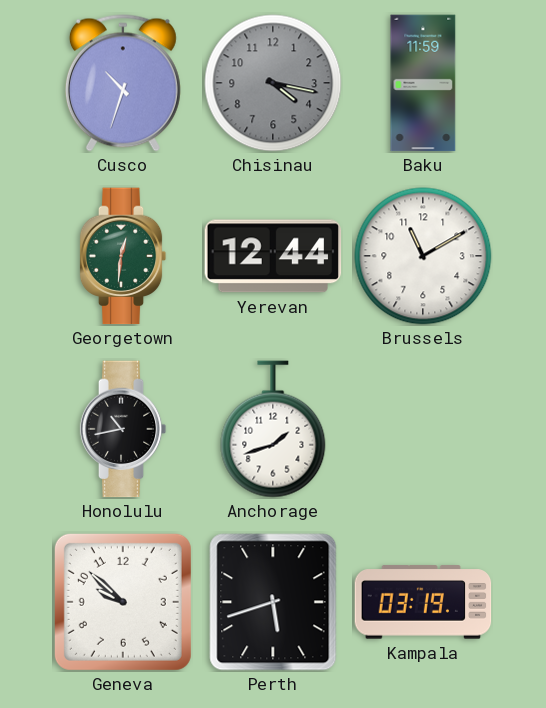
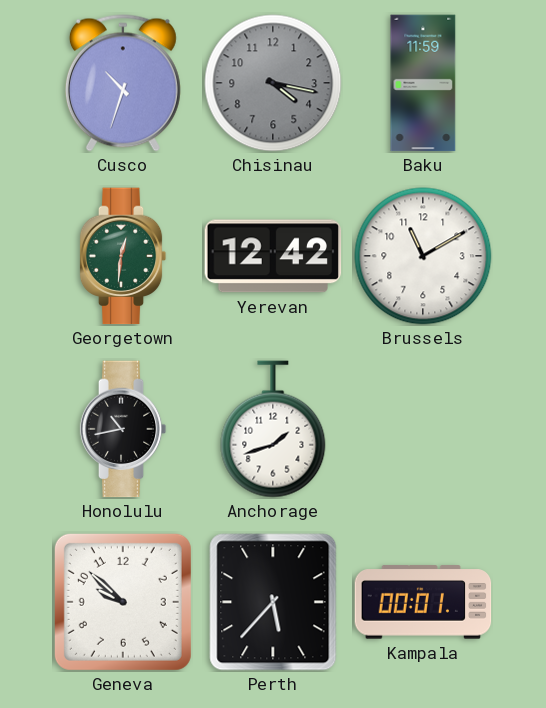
Yerevan: 12:44 -> 12:42 (273, 256)
Perth: 5:42 -> 5:37 (273, 602)
Kampala: 03:19 -> 00:01 (423, 602)
